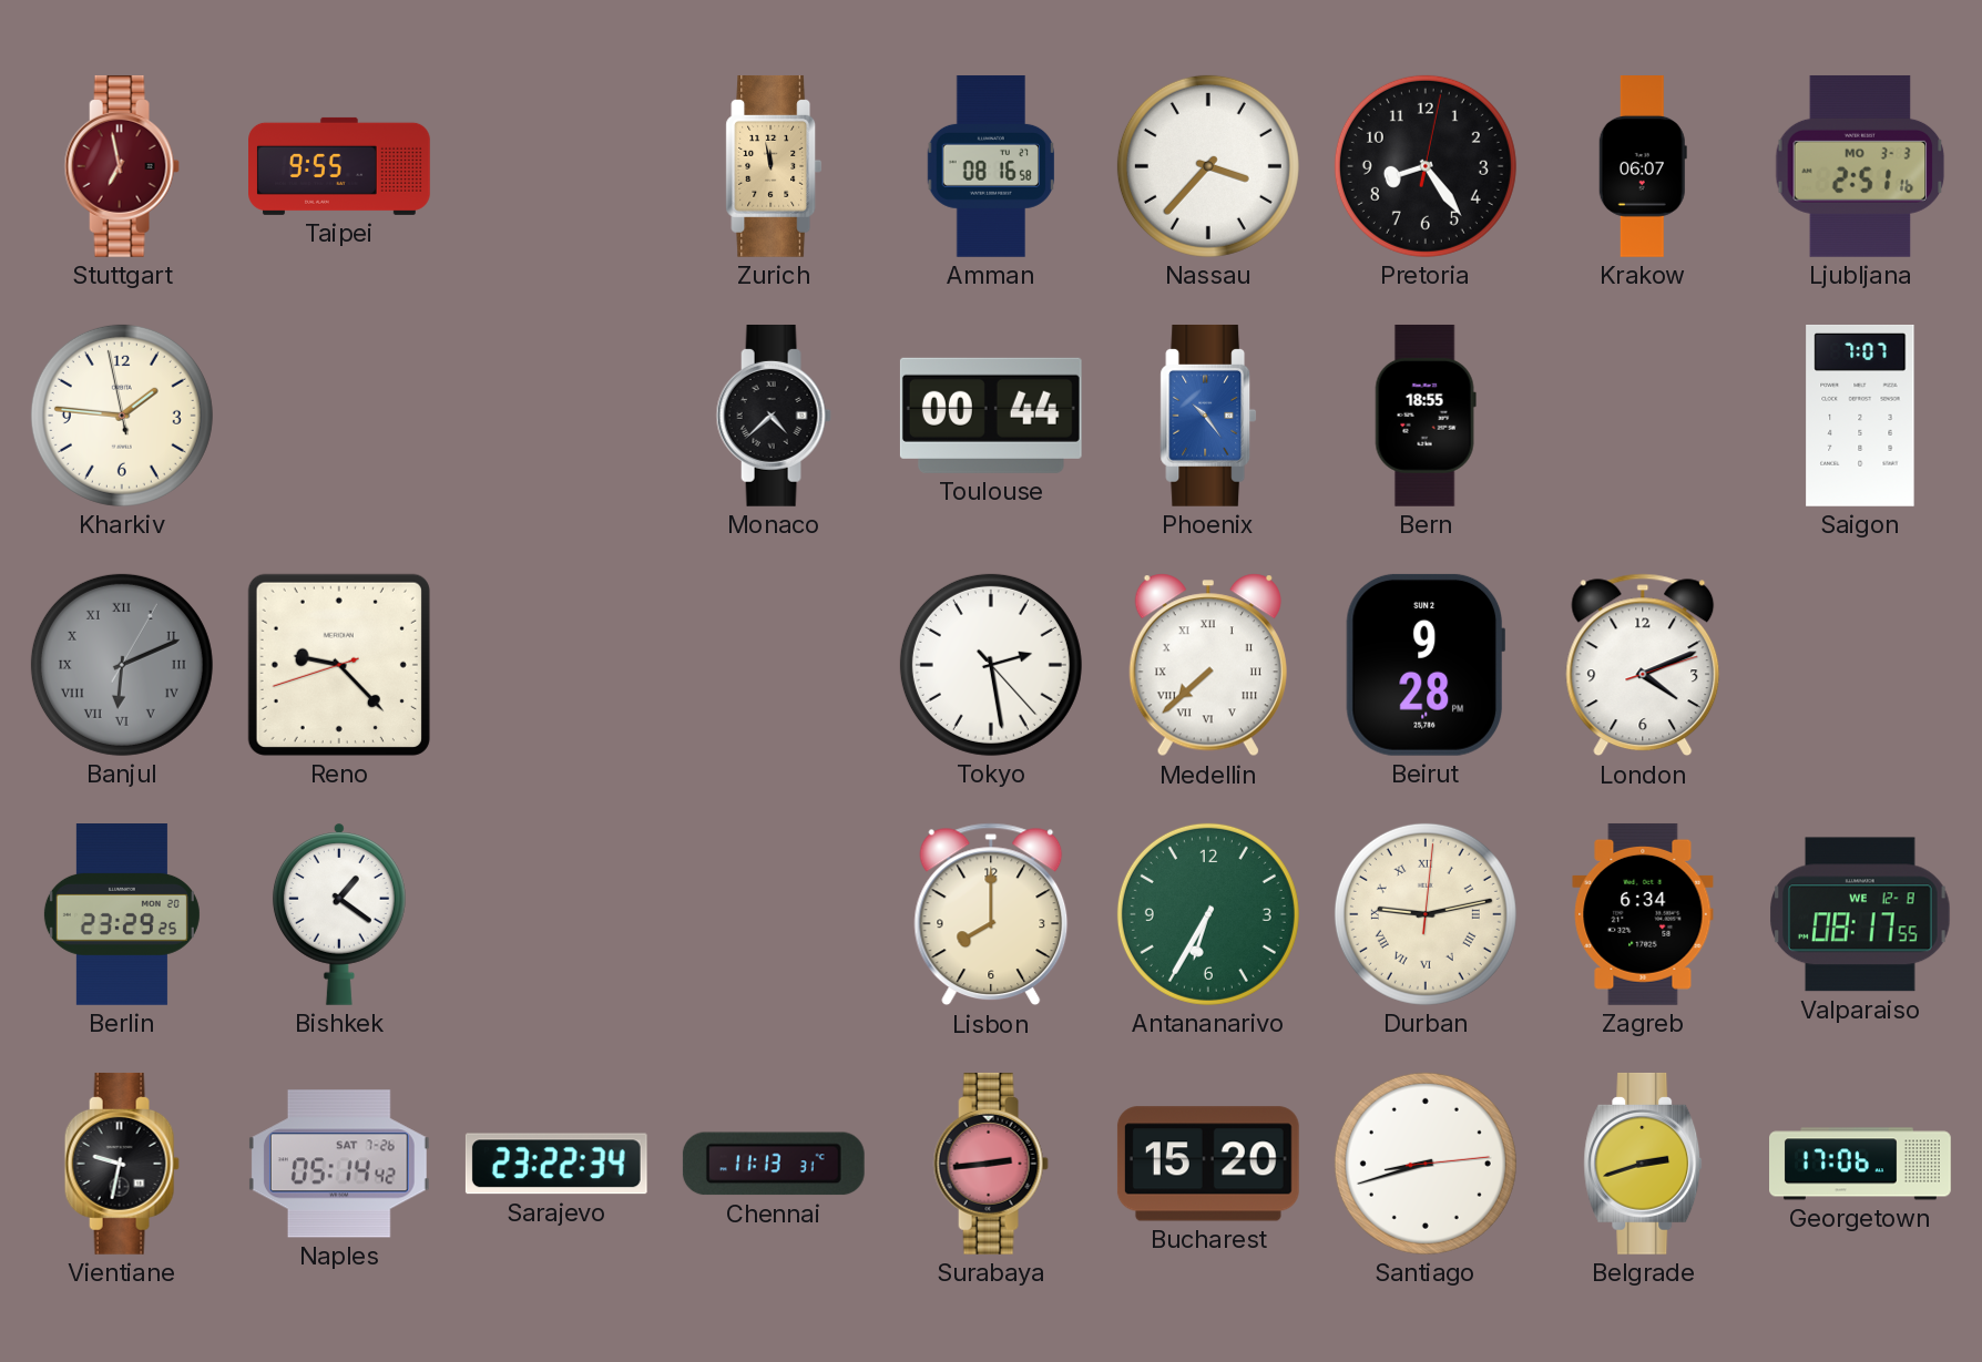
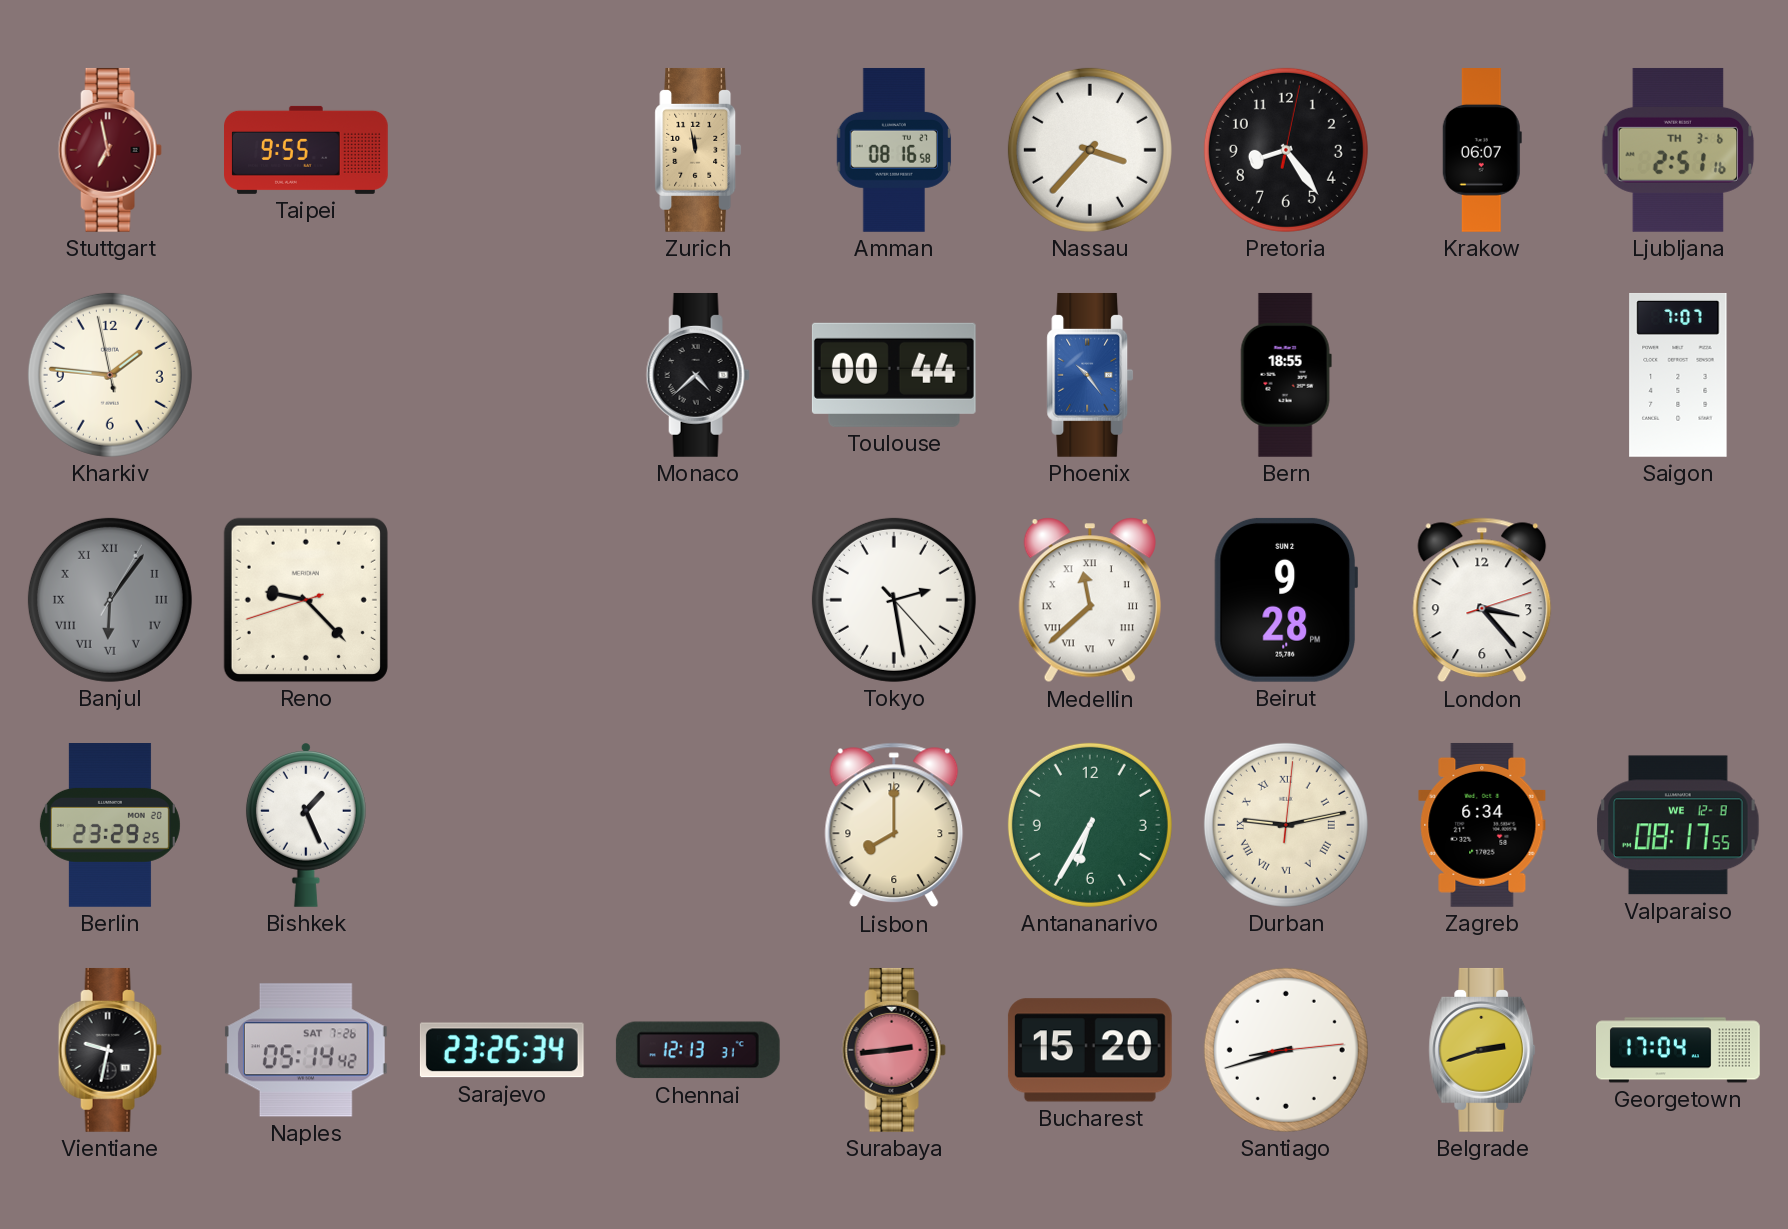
Ljubljana date: MO 3-3 -> TH 3-6 (1678, 150)
Banjul: 6:11 -> 6:06 (110, 600)
Medellin: 7:38 -> 11:38 (1090, 600)
London: 4:11 -> 3:23 (1482, 600)
Bishkek: 1:21 -> 1:26 (306, 825)
Sarajevo: 23:22 -> 23:25 (502, 1050)
Chennai: 11:13 -> 12:13 (698, 1050)
Georgetown: 17:06 -> 17:04 (1679, 1050)
